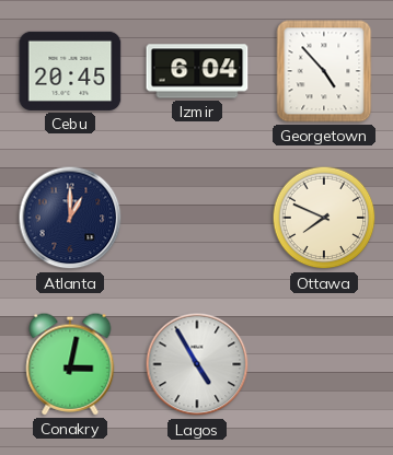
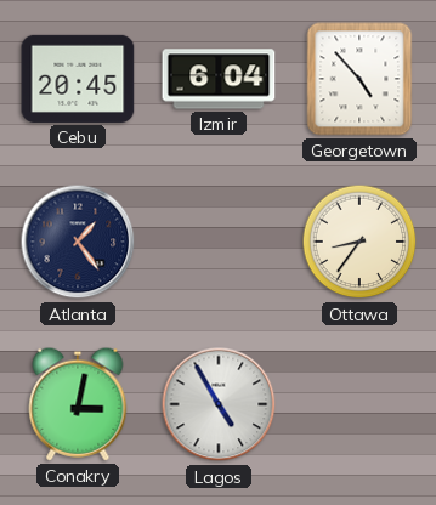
Atlanta: 1:00 -> 1:24 (78, 242)
Ottawa: 7:49 -> 8:36 (359, 242)
